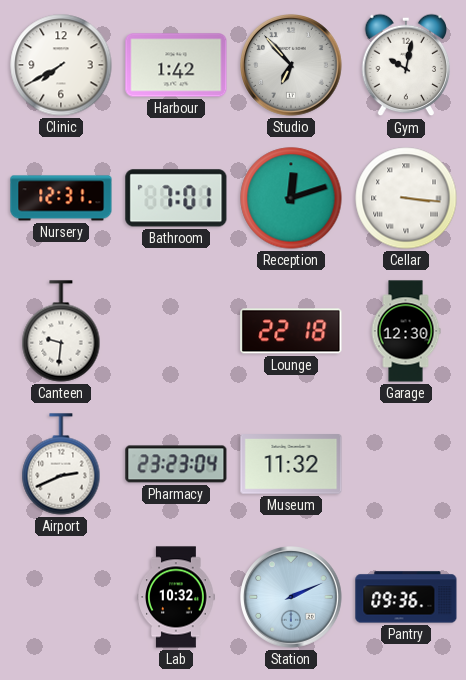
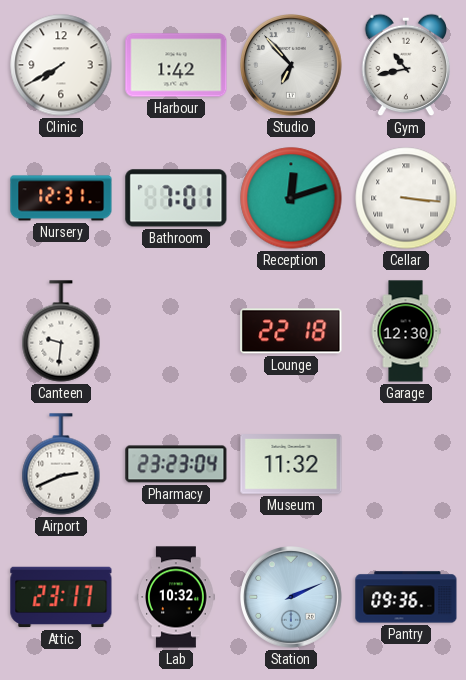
Gym: 10:02 -> 10:43 (406, 65)
Attic: none -> 23:17 (61, 597)
